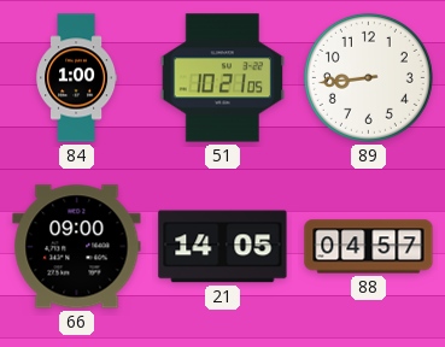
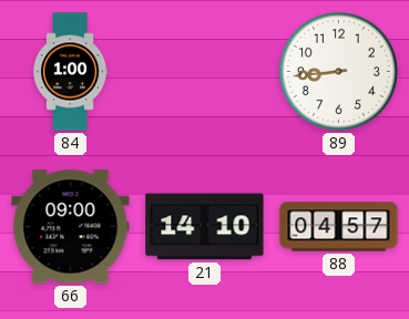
51: 10:21 -> none (223, 78)
21: 14:05 -> 14:10 (205, 227)
